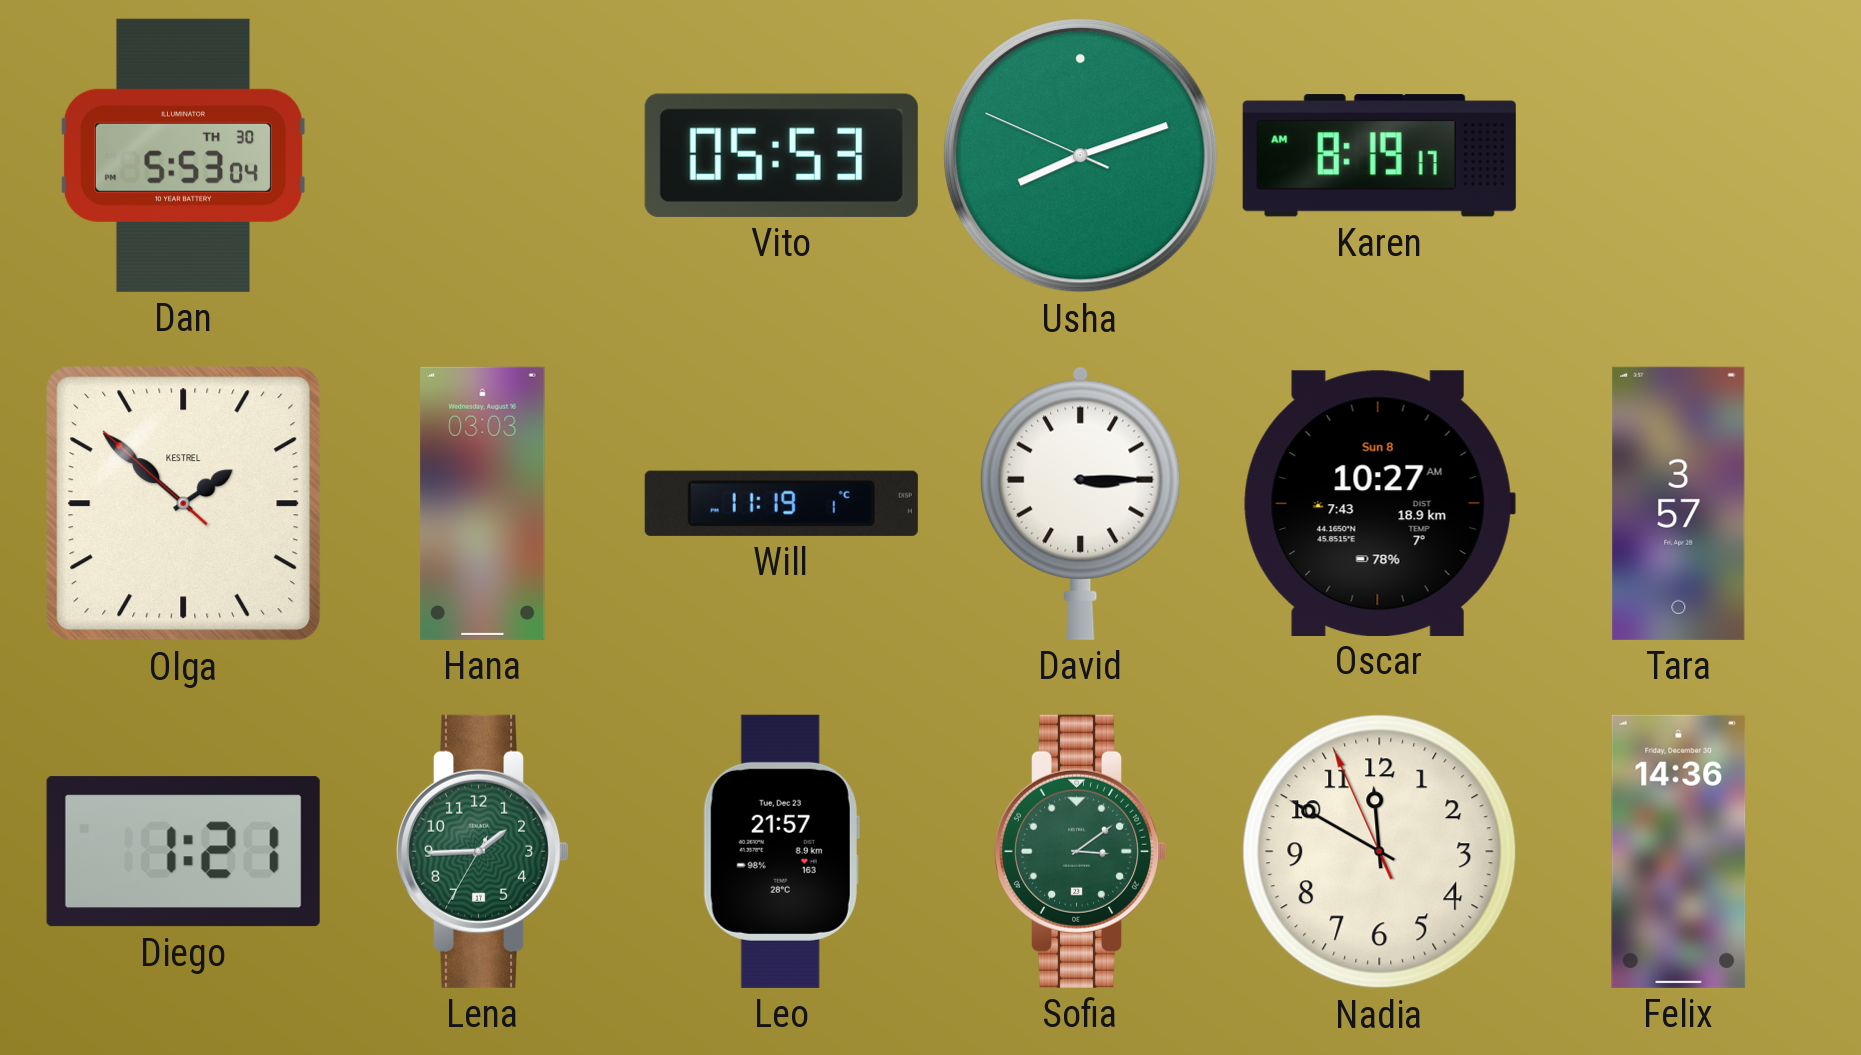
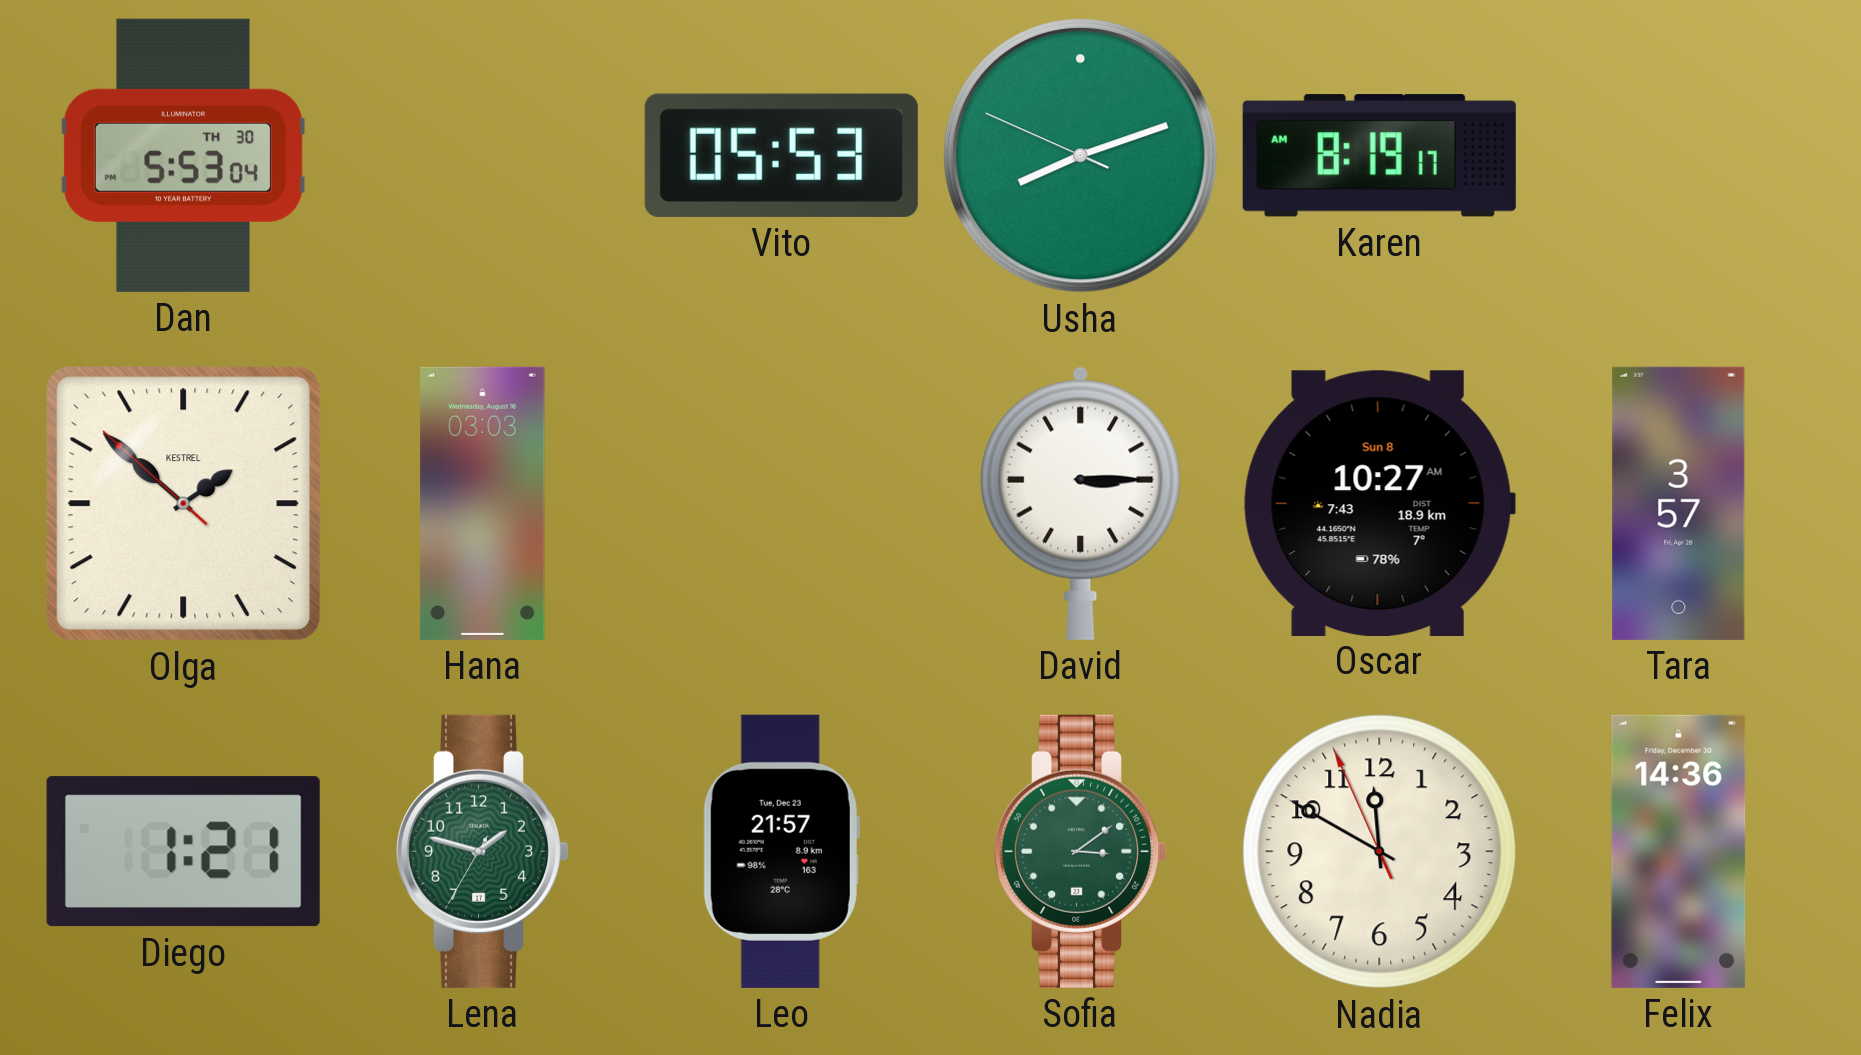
Will: 11:19 -> none (781, 503)
Lena: 1:44 -> 1:47 (483, 851)
